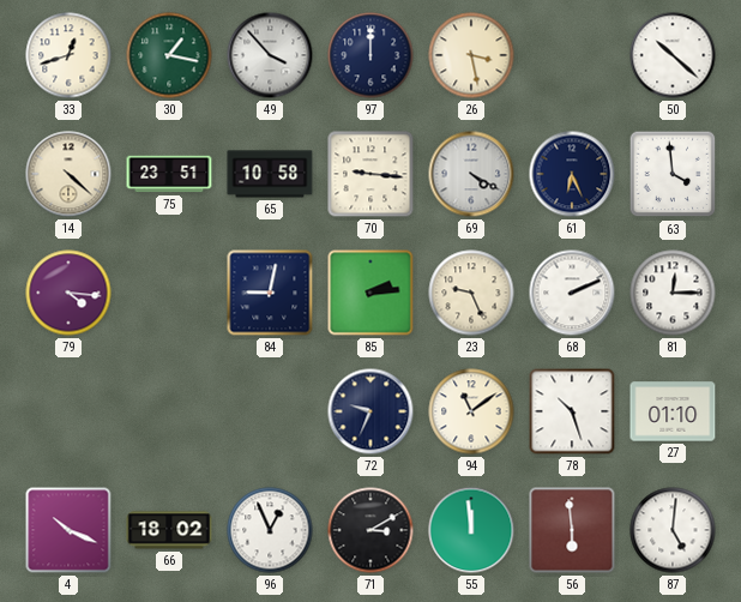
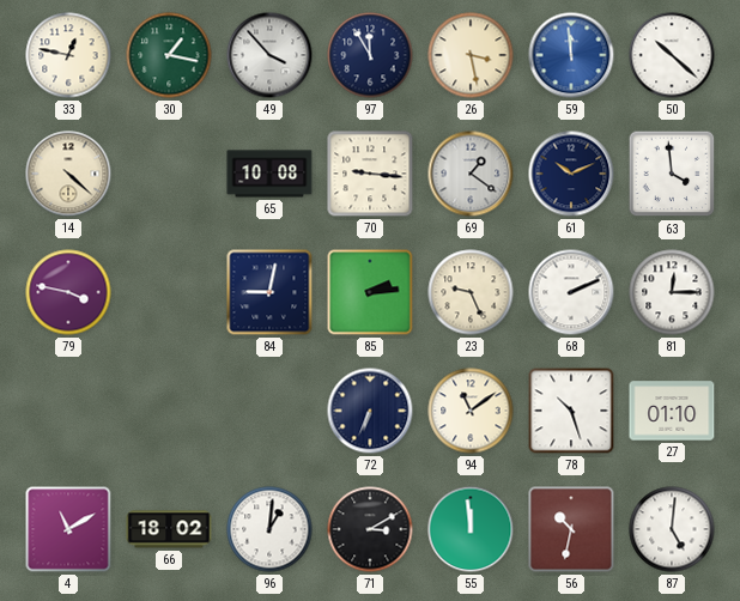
33: 12:42 -> 12:47 (68, 55)
97: 12:00 -> 11:55 (370, 55)
59: none -> 11:59 (571, 55)
75: 23:51 -> none (169, 174)
65: 10:58 -> 10:08 (269, 174)
69: 4:20 -> 1:21 (471, 174)
61: 6:26 -> 10:11 (571, 174)
79: 4:16 -> 3:47 (68, 292)
72: 9:34 -> 6:34 (370, 411)
4: 10:19 -> 11:10 (68, 529)
96: 12:56 -> 1:01 (269, 529)
56: 5:59 -> 10:32 (571, 529)
